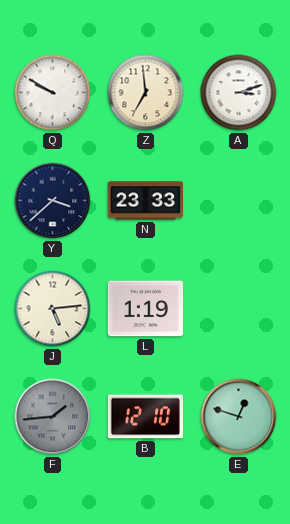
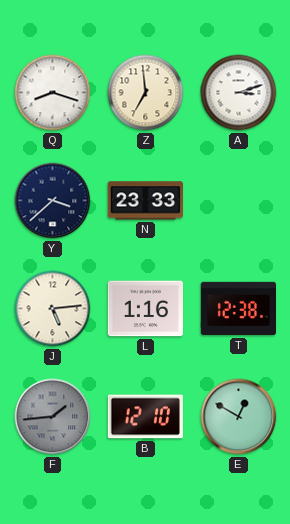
Q: 9:50 -> 8:18 (53, 93)
L: 1:19 -> 1:16 (145, 309)
T: none -> 12:38 (238, 309)
E: 12:48 -> 12:50 (239, 417)
